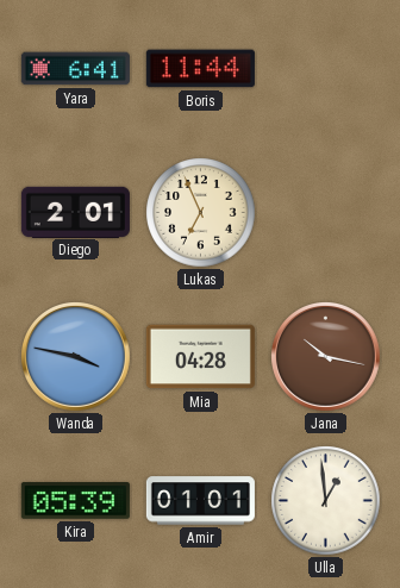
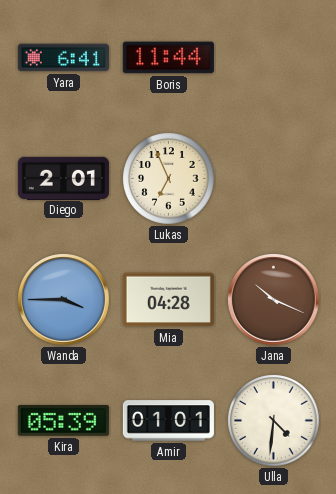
Wanda: 3:47 -> 3:45 (64, 300)
Jana: 10:17 -> 10:19 (274, 300)
Ulla: 12:59 -> 4:31 (274, 421)
